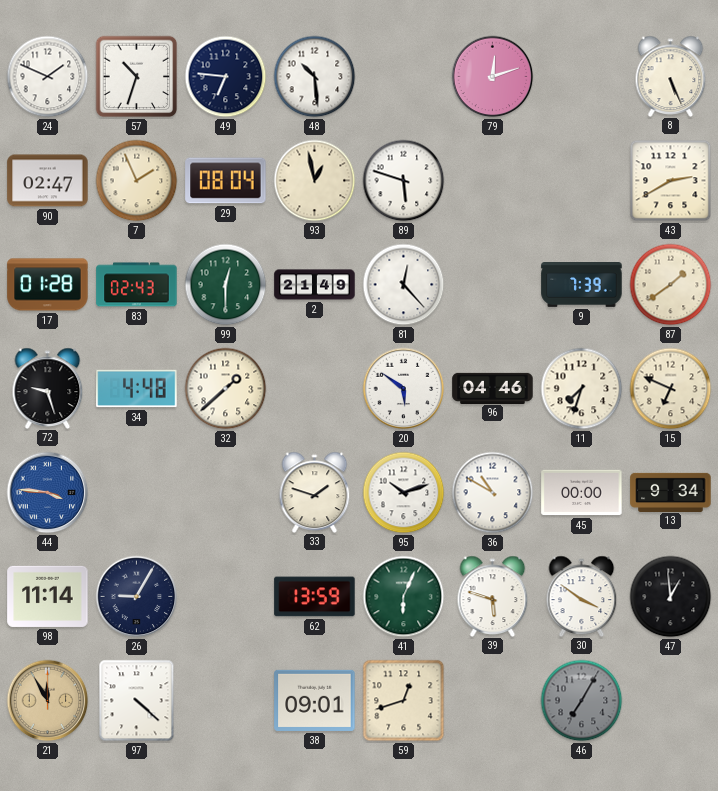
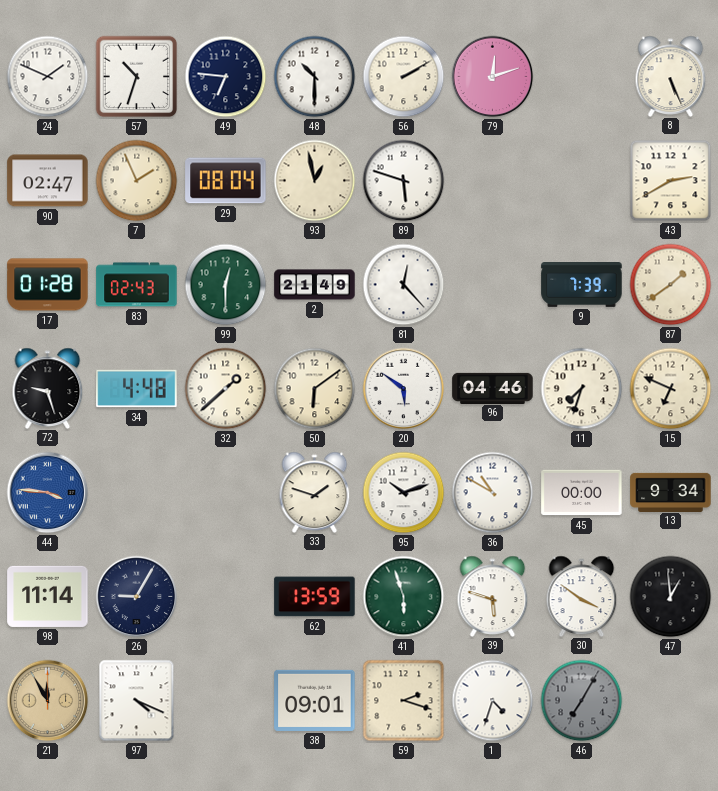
48: 10:29 -> 10:30 (315, 77)
56: none -> 2:10 (404, 77)
50: none -> 6:09 (315, 389)
41: 6:04 -> 5:57 (404, 597)
97: 4:22 -> 4:19 (137, 701)
59: 12:42 -> 2:18 (404, 701)
1: none -> 4:33 (493, 701)
